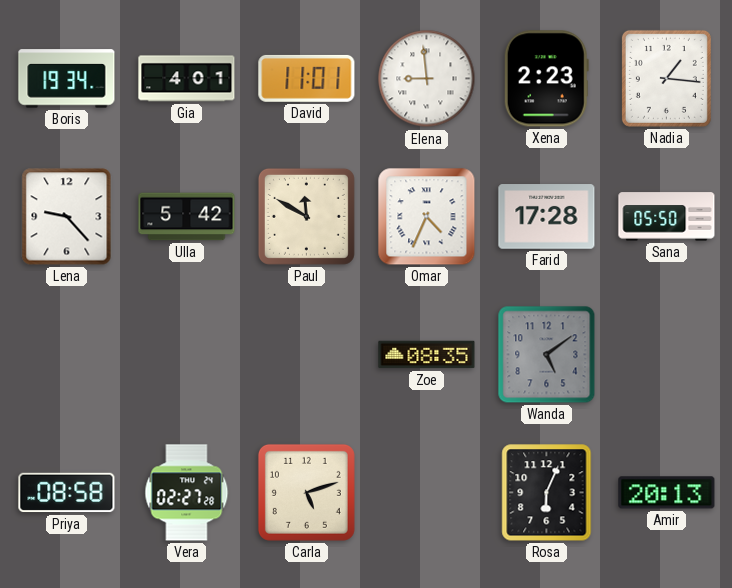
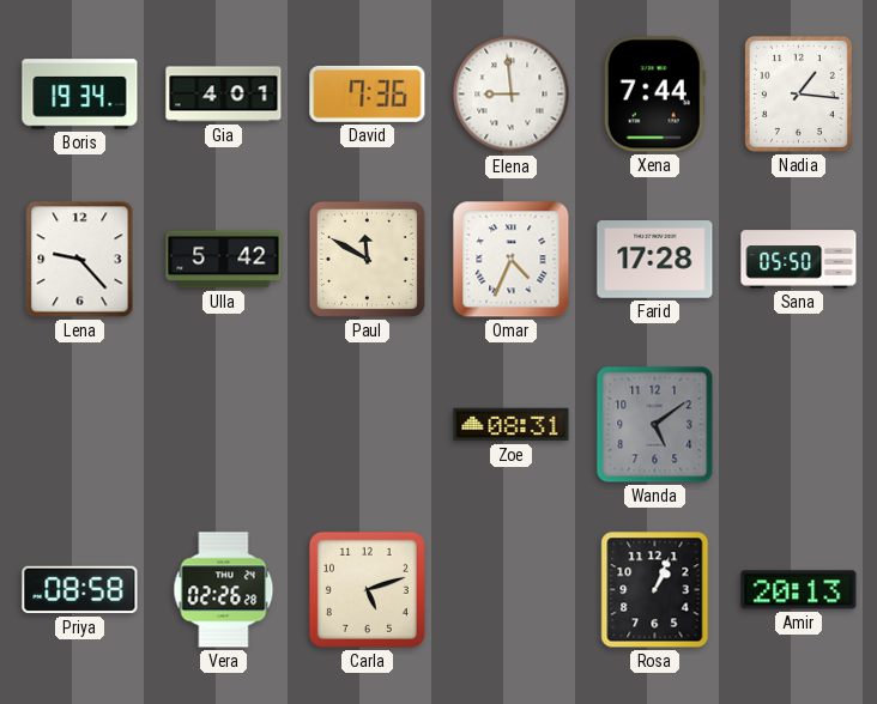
David: 11:01 -> 7:36 (368, 93)
Xena: 2:23 -> 7:44 (654, 95)
Zoe: 08:35 -> 08:31 (512, 425)
Vera: 02:27 -> 02:26 (224, 590)
Rosa: 6:04 -> 1:04 (655, 590)
